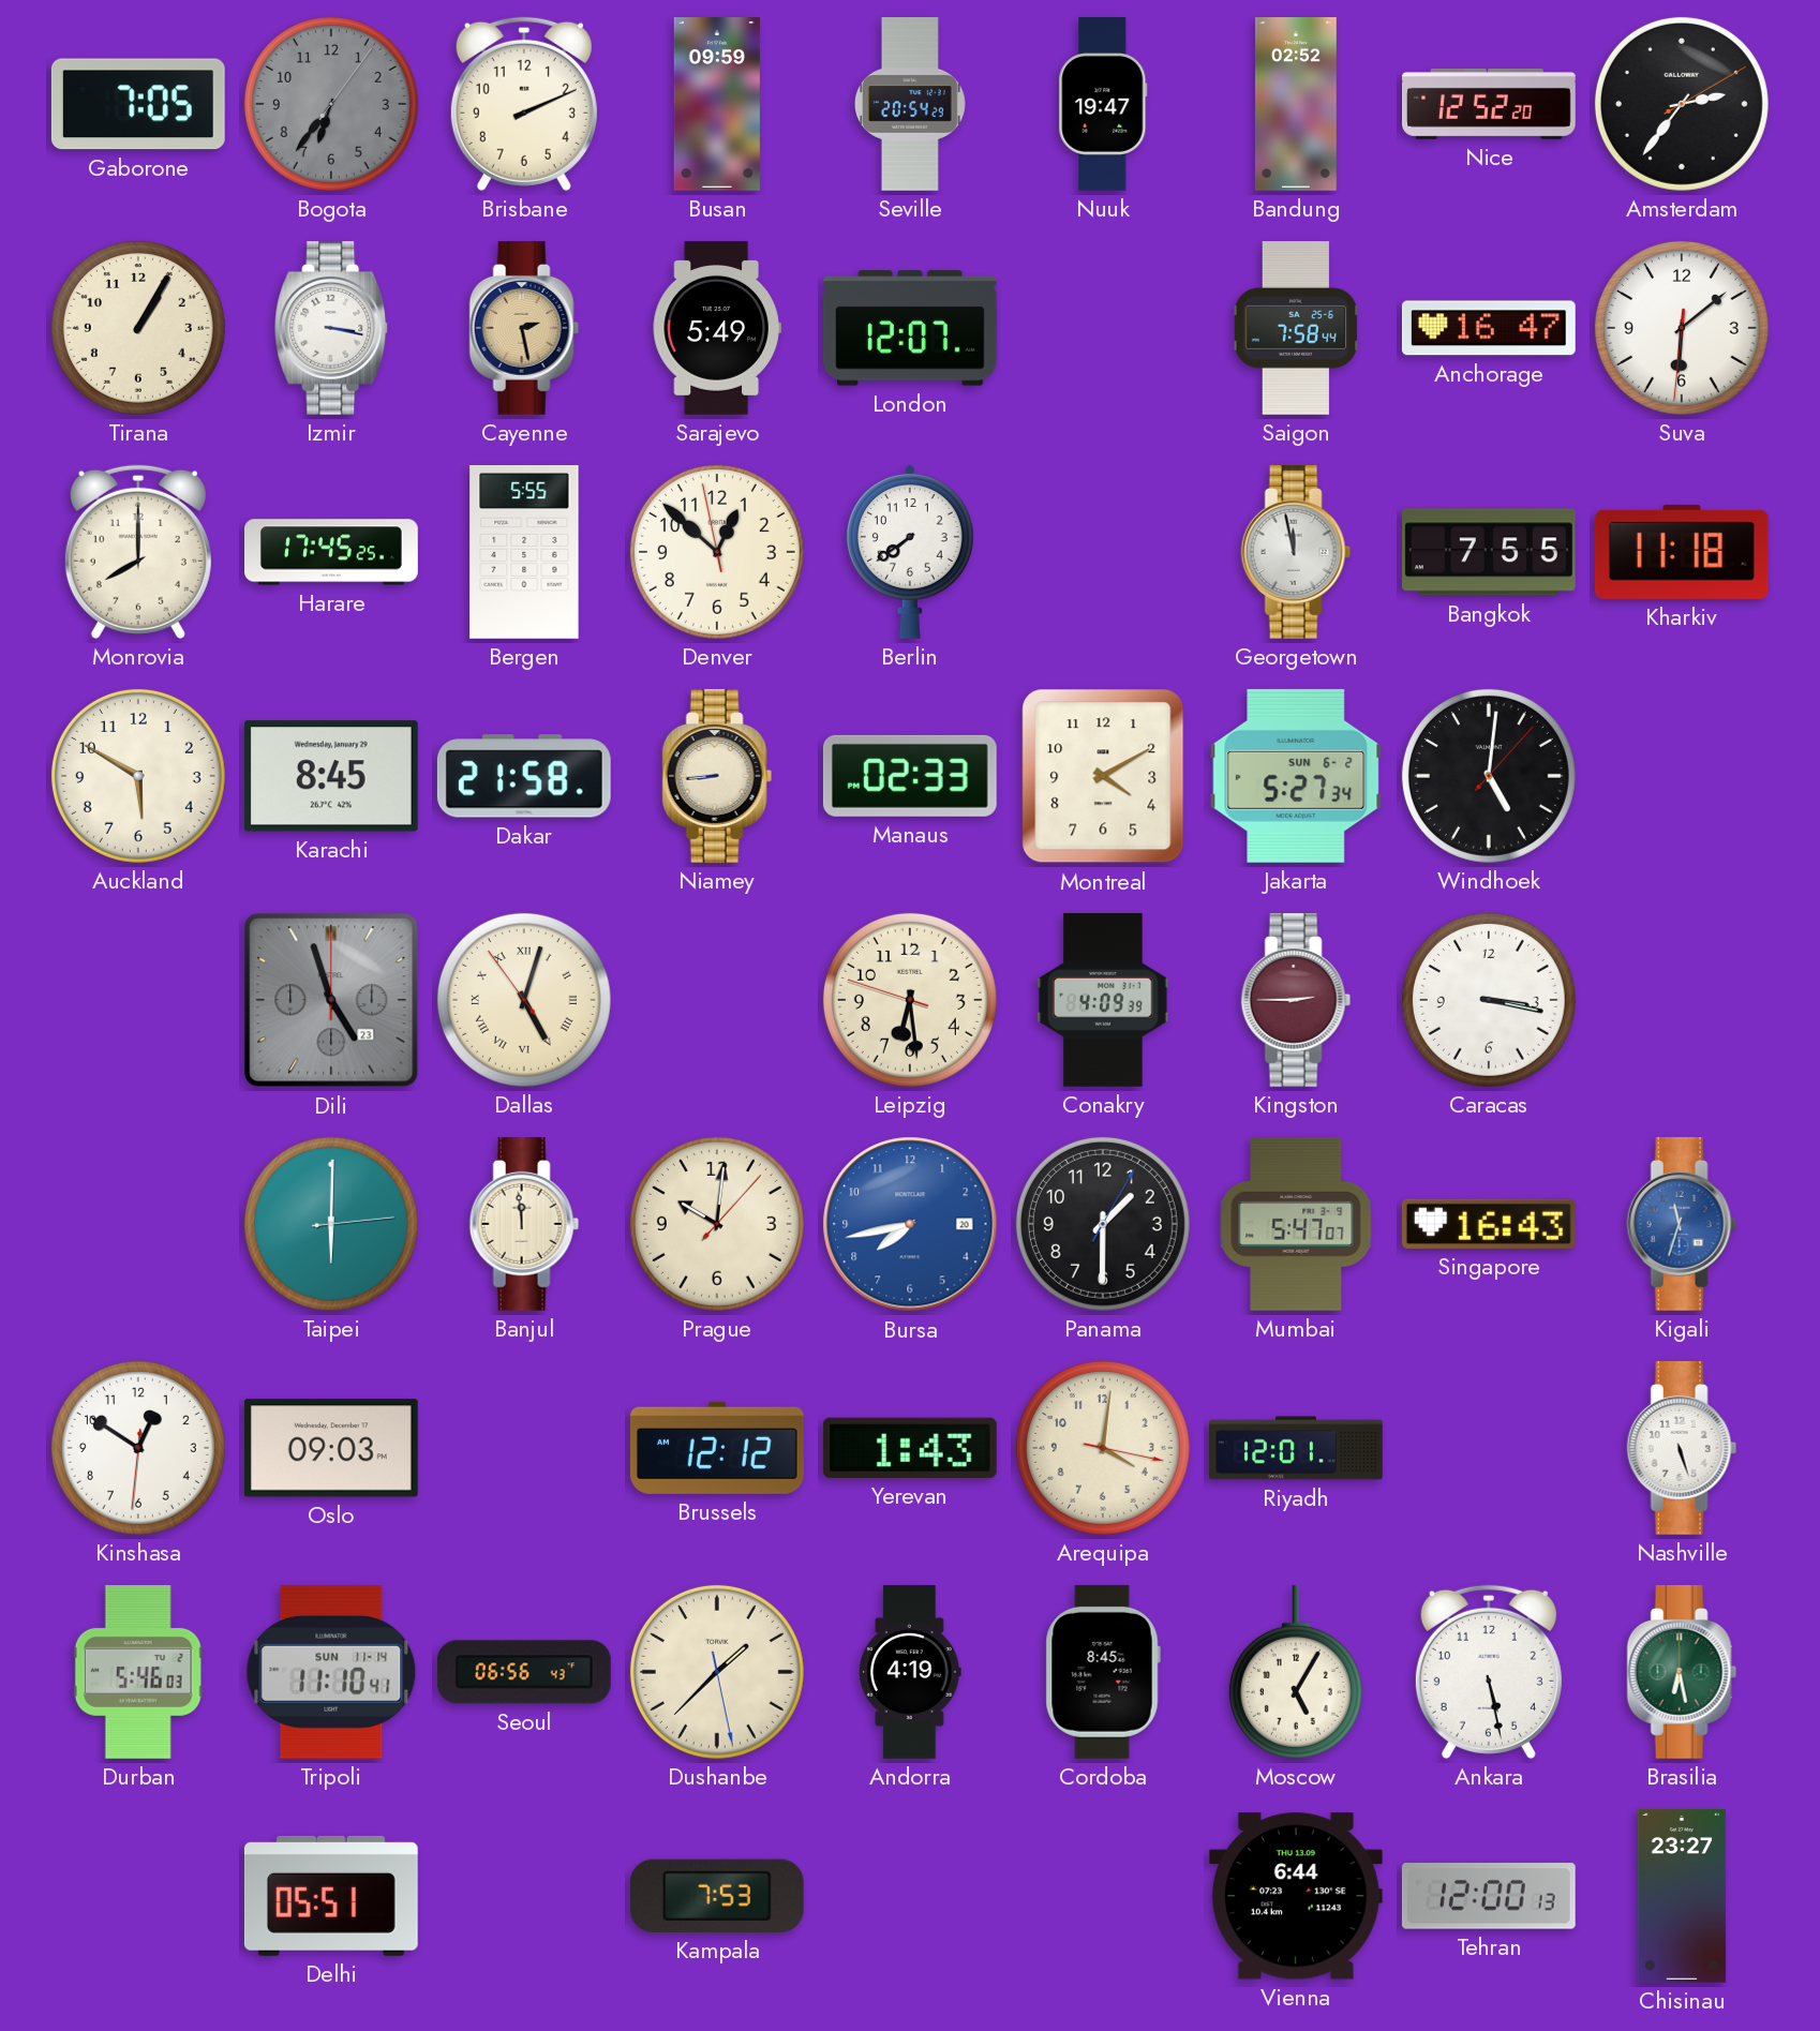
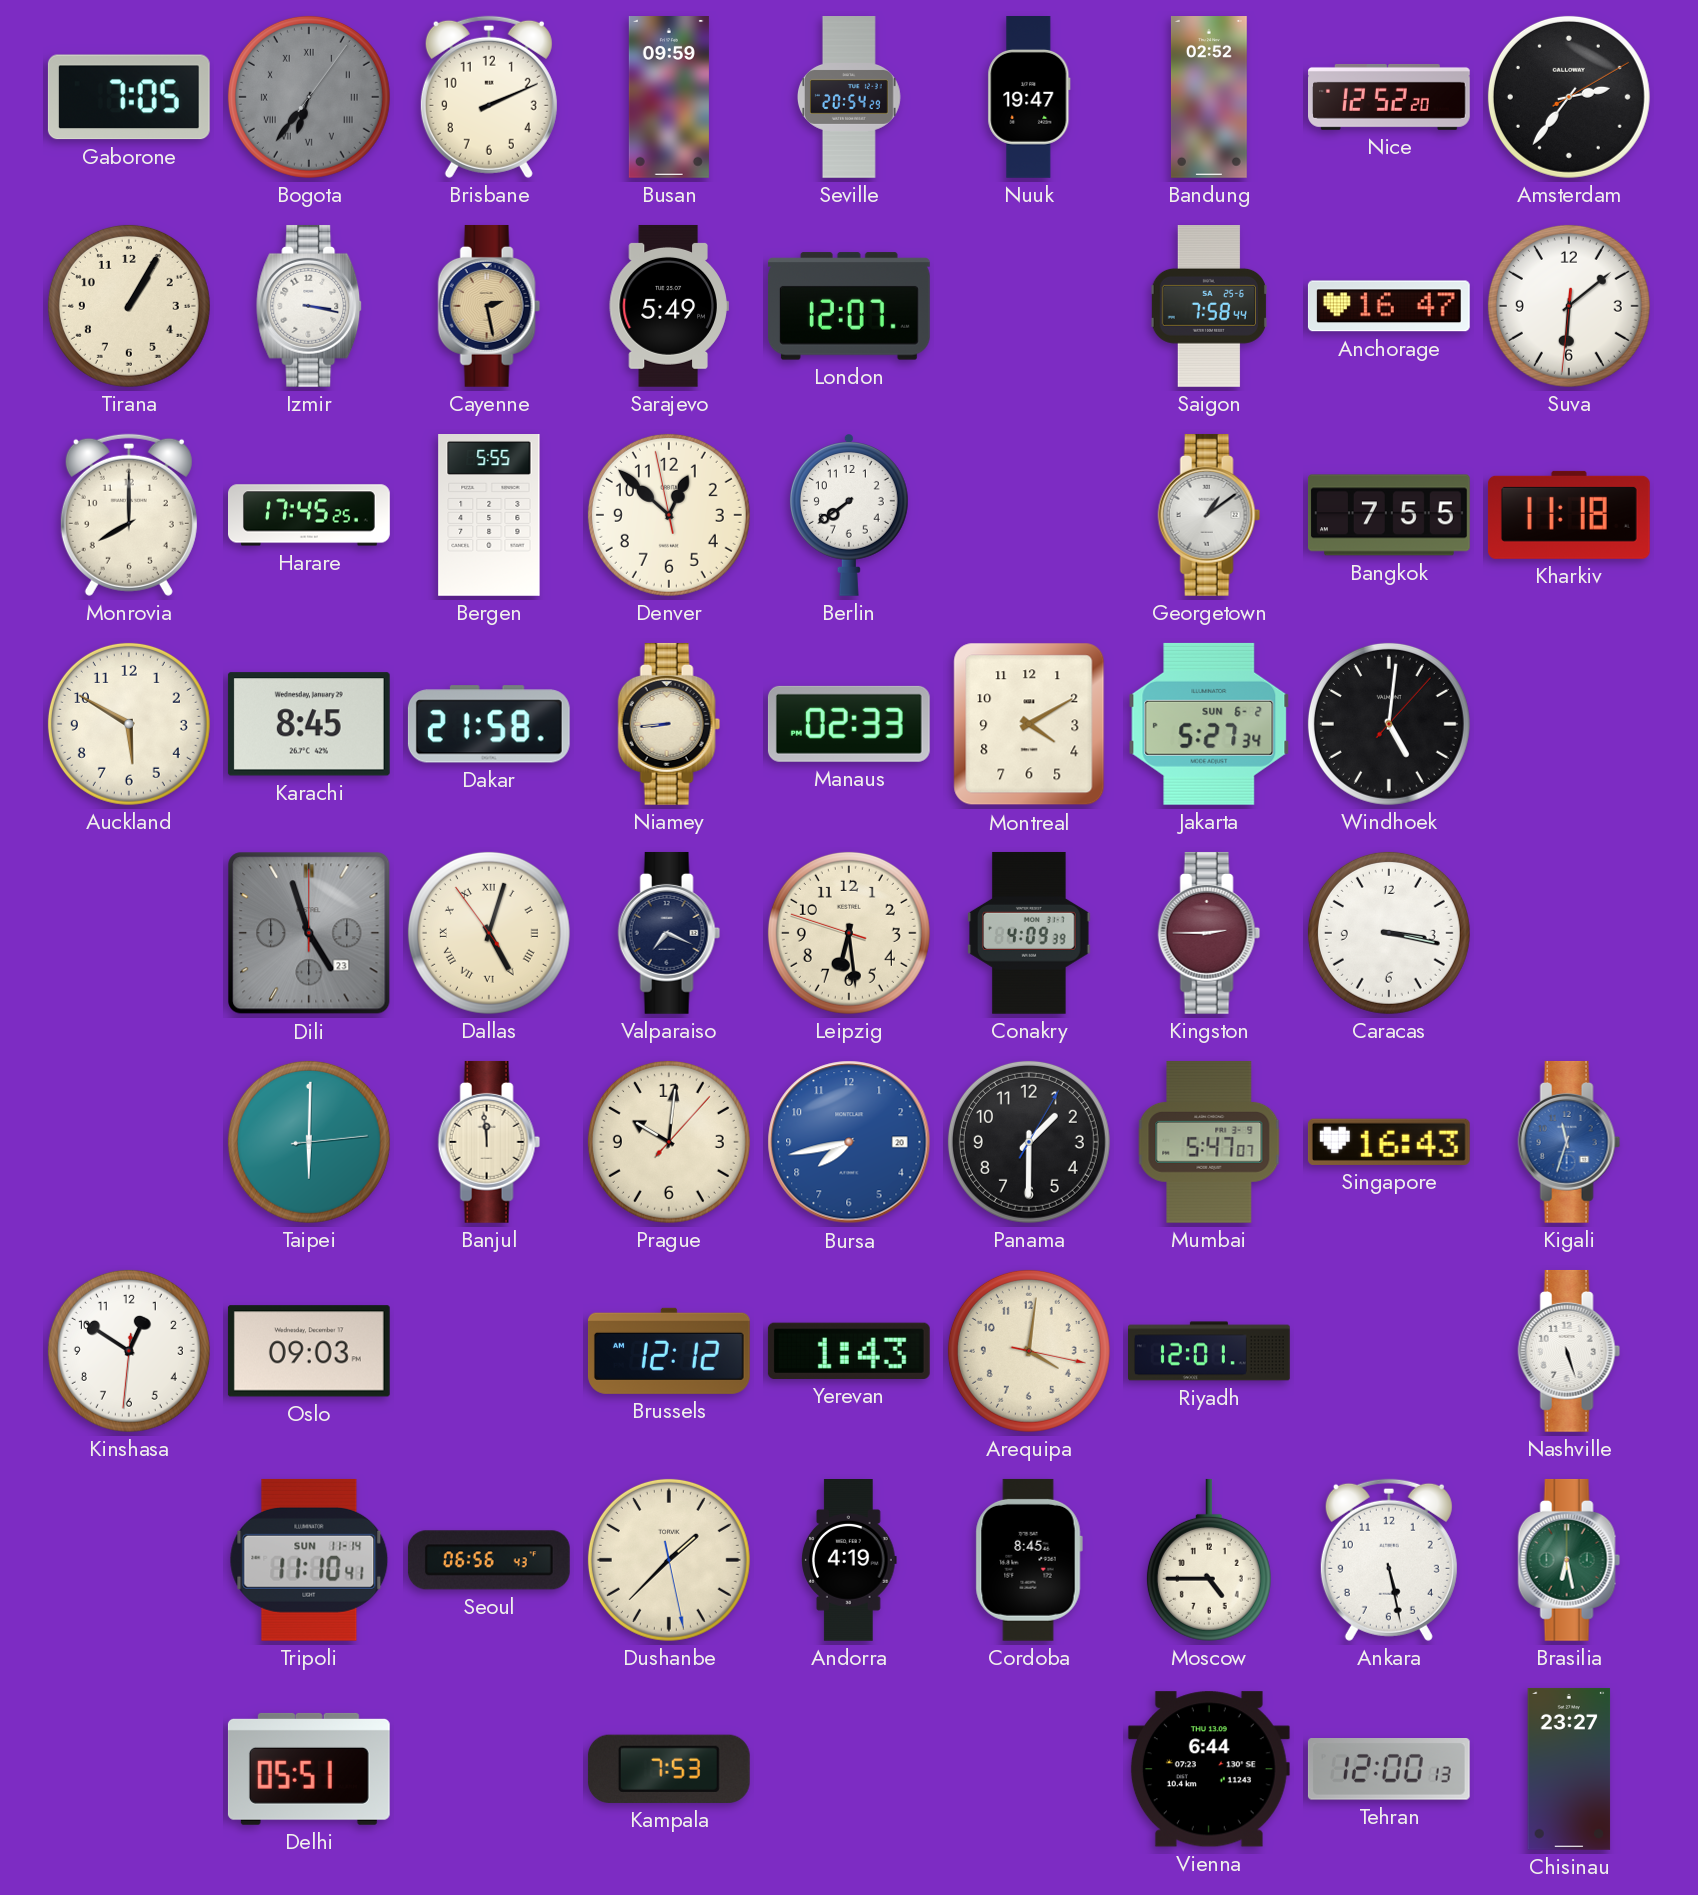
Bogota numerals: Arabic -> Roman (309, 97)
Georgetown: 11:58 -> 1:09 (1209, 515)
Valparaiso: none -> 7:19 (669, 933)
Durban: 5:46 -> none (138, 1672)
Moscow: 5:05 -> 4:45 (1209, 1560)
